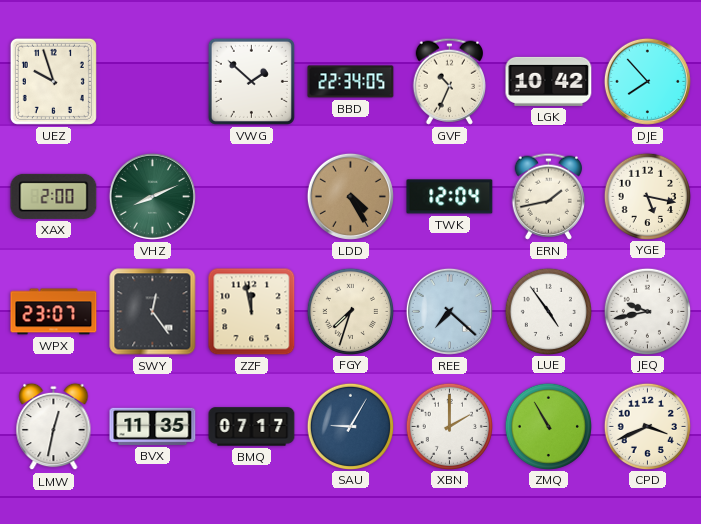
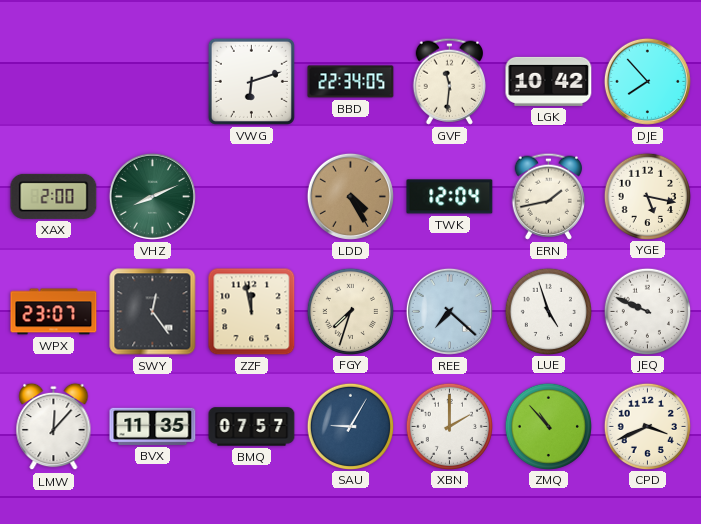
UEZ: 9:57 -> none (53, 81)
VWG: 1:52 -> 6:12 (251, 81)
GVF: 10:34 -> 11:31 (449, 81)
LUE: 4:54 -> 4:57 (548, 311)
JEQ: 9:43 -> 9:49 (647, 311)
LMW: 12:32 -> 12:07 (54, 427)
BMQ: 07:17 -> 07:57 (252, 427)
ZMQ: 10:55 -> 10:53 (548, 426)
